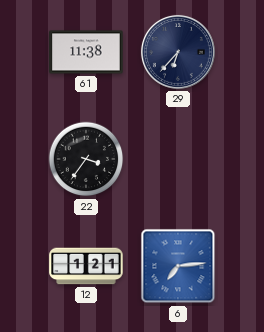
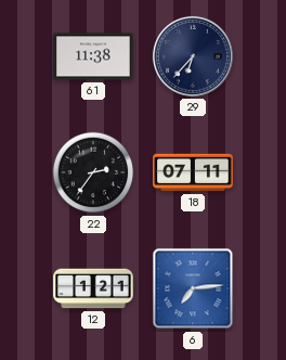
22: 3:36 -> 2:36 (93, 172)
18: none -> 07:11 (193, 172)
